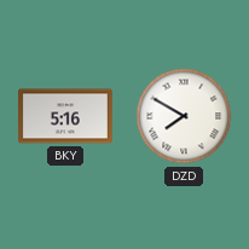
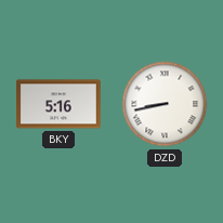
DZD: 7:50 -> 8:43 (165, 104)
